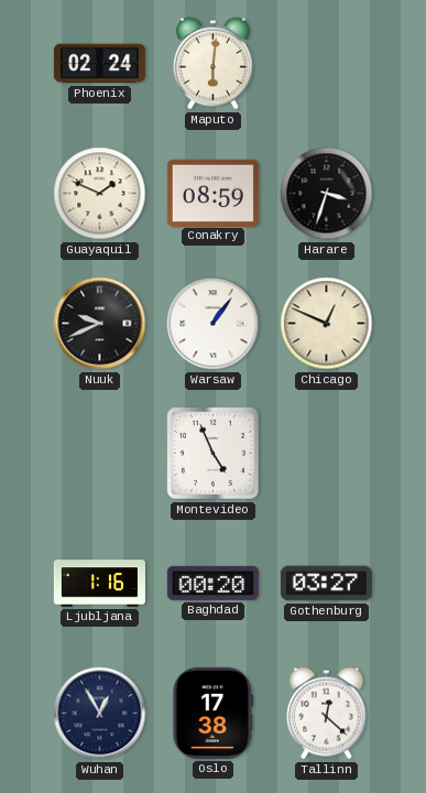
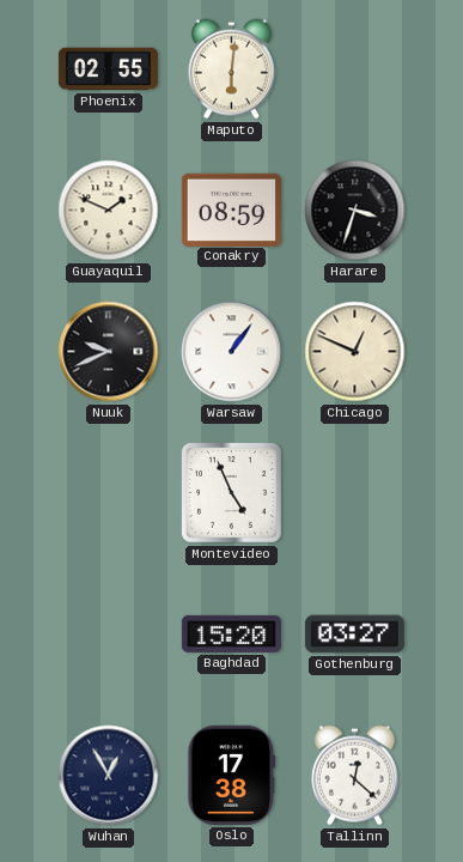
Phoenix: 02:24 -> 02:55 (108, 69)
Ljubljana: 1:16 -> none (99, 584)
Baghdad: 00:20 -> 15:20 (231, 633)
